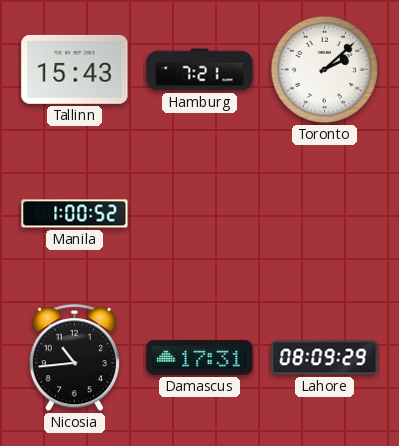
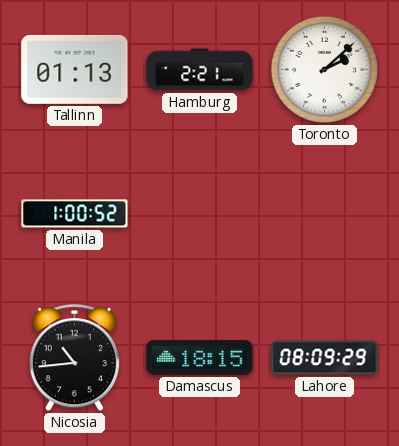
Tallinn: 15:43 -> 01:13 (75, 69)
Hamburg: 7:21 -> 2:21 (200, 70)
Damascus: 17:31 -> 18:15 (200, 358)
